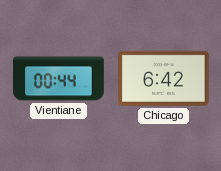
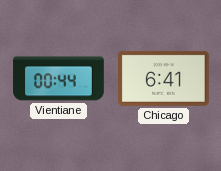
Chicago: 6:42 -> 6:41 (164, 78)
